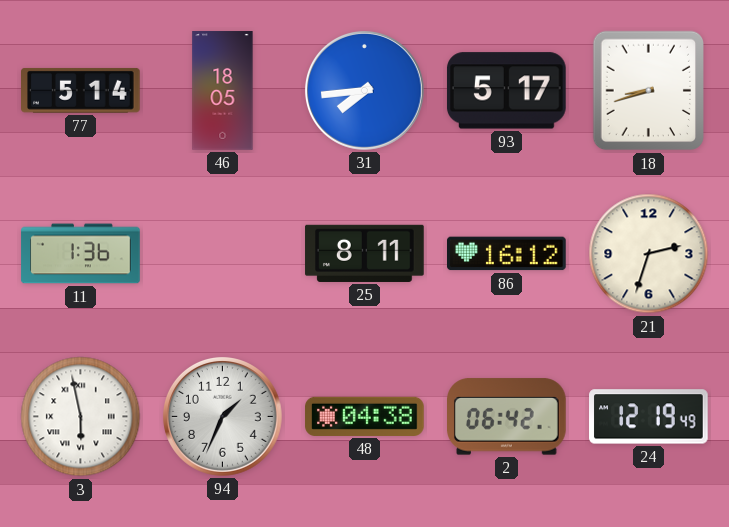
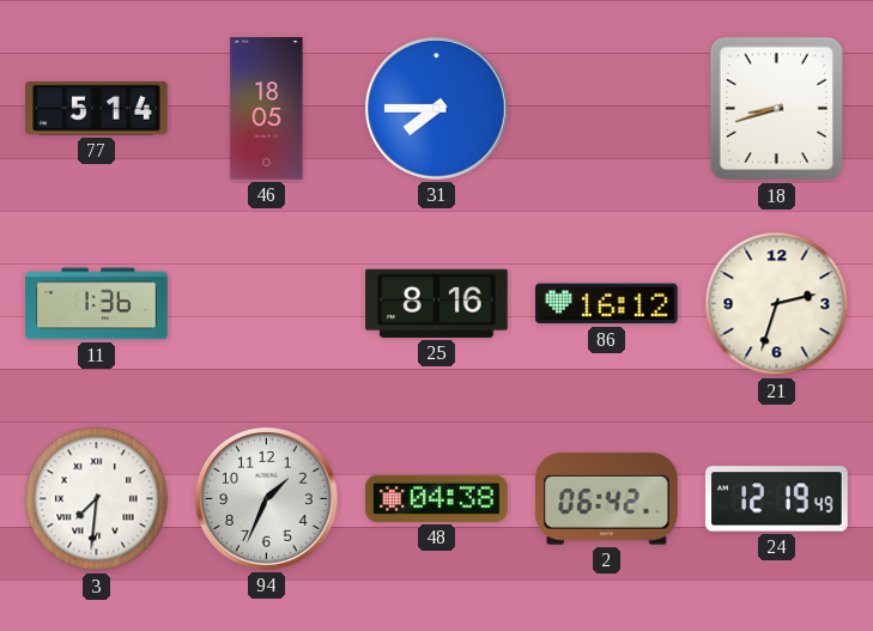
31: 7:44 -> 7:45 (436, 108)
93: 5:17 -> none (506, 91)
25: 8:11 -> 8:16 (437, 303)
3: 5:58 -> 7:31 (97, 499)
